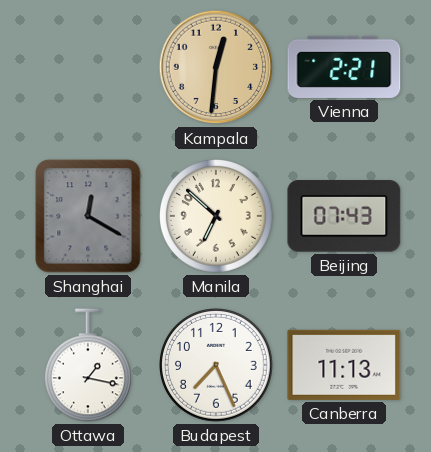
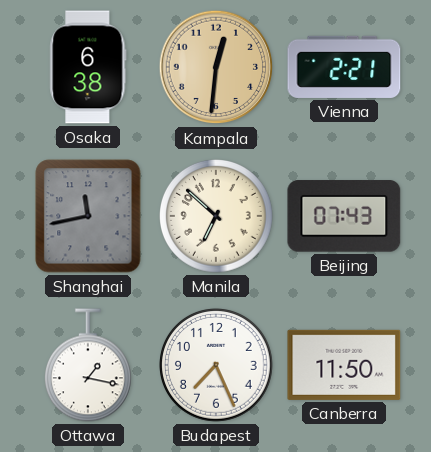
Osaka: none -> 6:38 (88, 67)
Shanghai: 12:20 -> 11:43 (88, 216)
Canberra: 11:13 -> 11:50 (344, 365)
